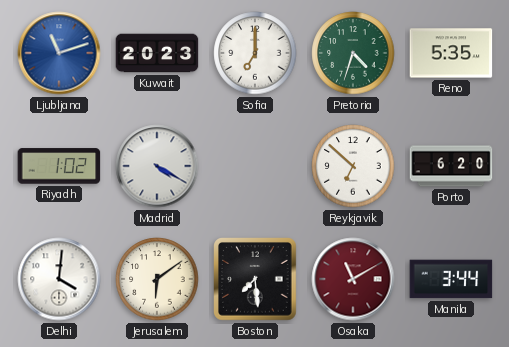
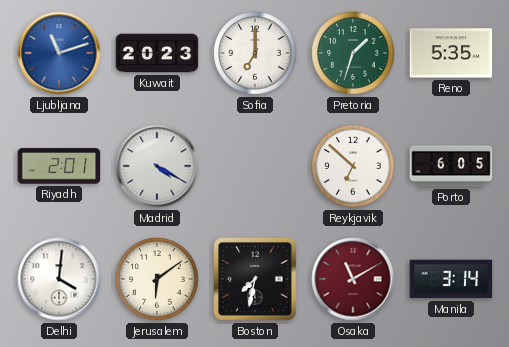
Pretoria: 4:33 -> 1:33 (353, 53)
Riyadh: 1:02 -> 2:01 (59, 166)
Porto: 6:20 -> 6:05 (451, 166)
Boston: 7:29 -> 7:32 (256, 280)
Manila: 3:44 -> 3:14 (451, 279)
